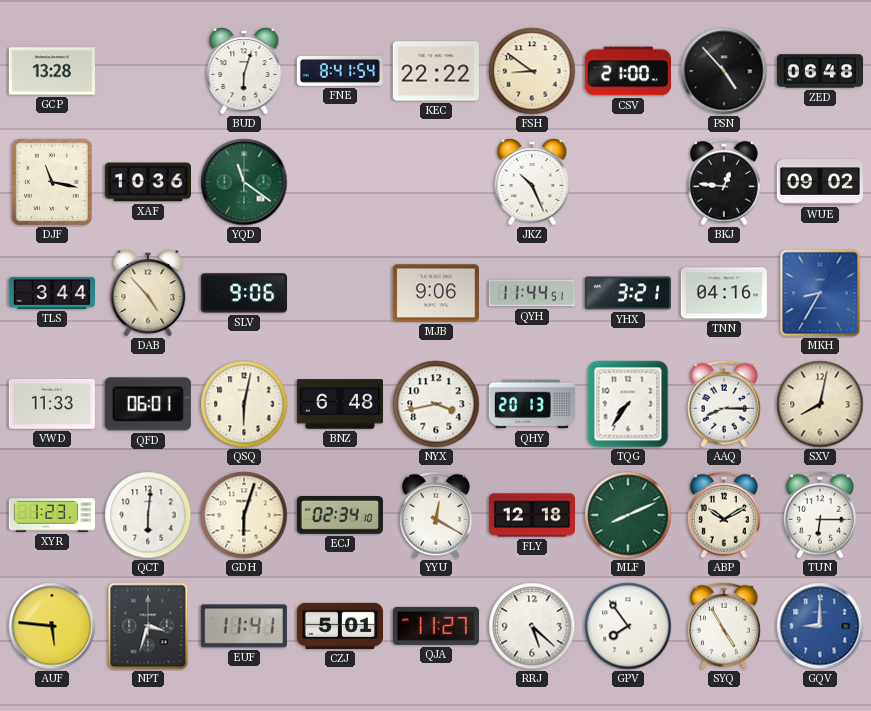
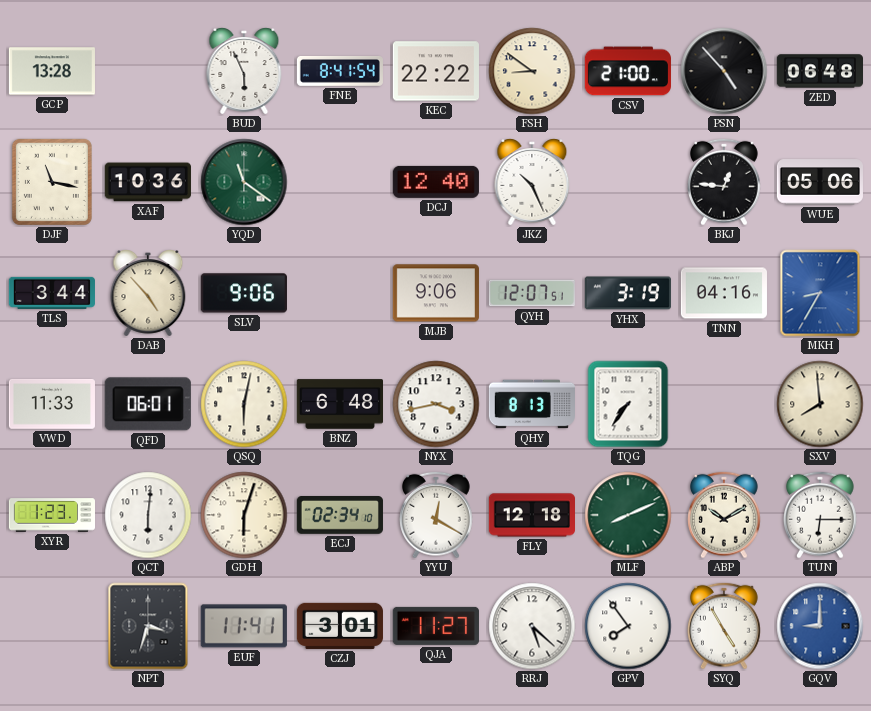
BUD: 6:03 -> 5:56 (244, 71)
DCJ: none -> 12:40 (436, 182)
WUE: 09:02 -> 05:06 (819, 182)
QYH: 11:44 -> 12:07 (532, 293)
YHX: 3:21 -> 3:19 (628, 293)
QHY: 20:13 -> 8:13 (532, 404)
AAQ: 8:15 -> none (725, 404)
SXV: 8:02 -> 7:59 (820, 404)
AUF: 5:46 -> none (52, 626)
CZJ: 5:01 -> 3:01 (340, 626)
